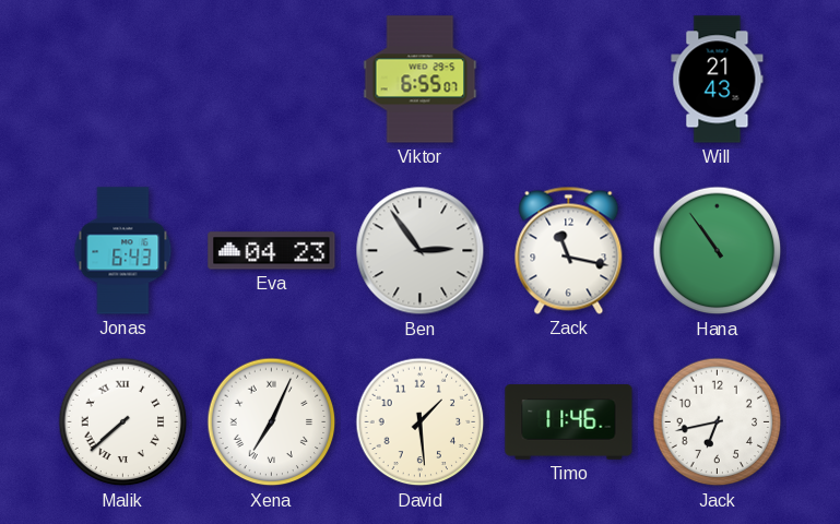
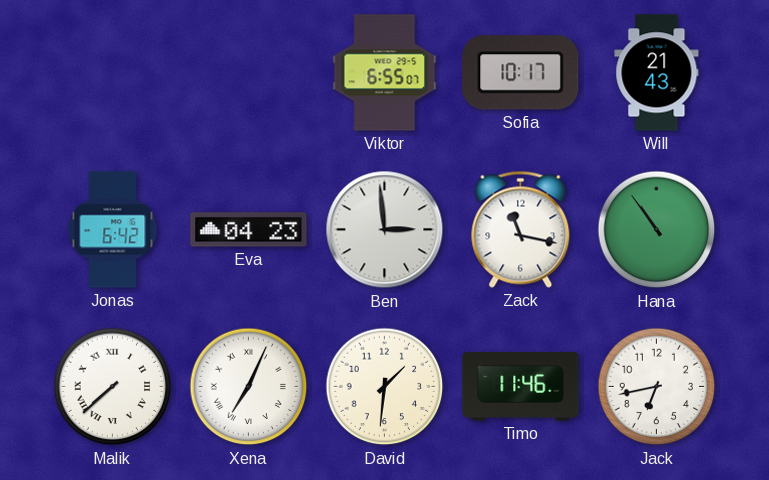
Sofia: none -> 10:17 (521, 73)
Jonas: 6:43 -> 6:42 (113, 230)
Ben: 2:54 -> 2:59 (385, 230)
David: 1:29 -> 1:31 (385, 387)
